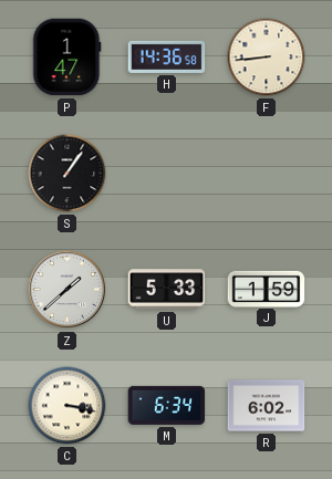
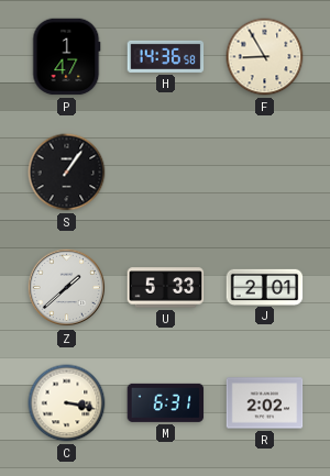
F: 8:44 -> 8:55 (265, 57)
J: 1:59 -> 2:01 (265, 287)
M: 6:34 -> 6:31 (166, 402)
R: 6:02 -> 2:02 (265, 403)
